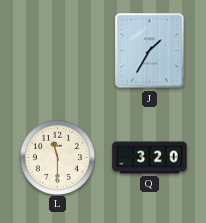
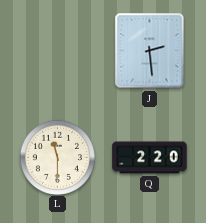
J: 1:35 -> 2:29 (150, 51)
Q: 3:20 -> 2:20 (150, 158)
